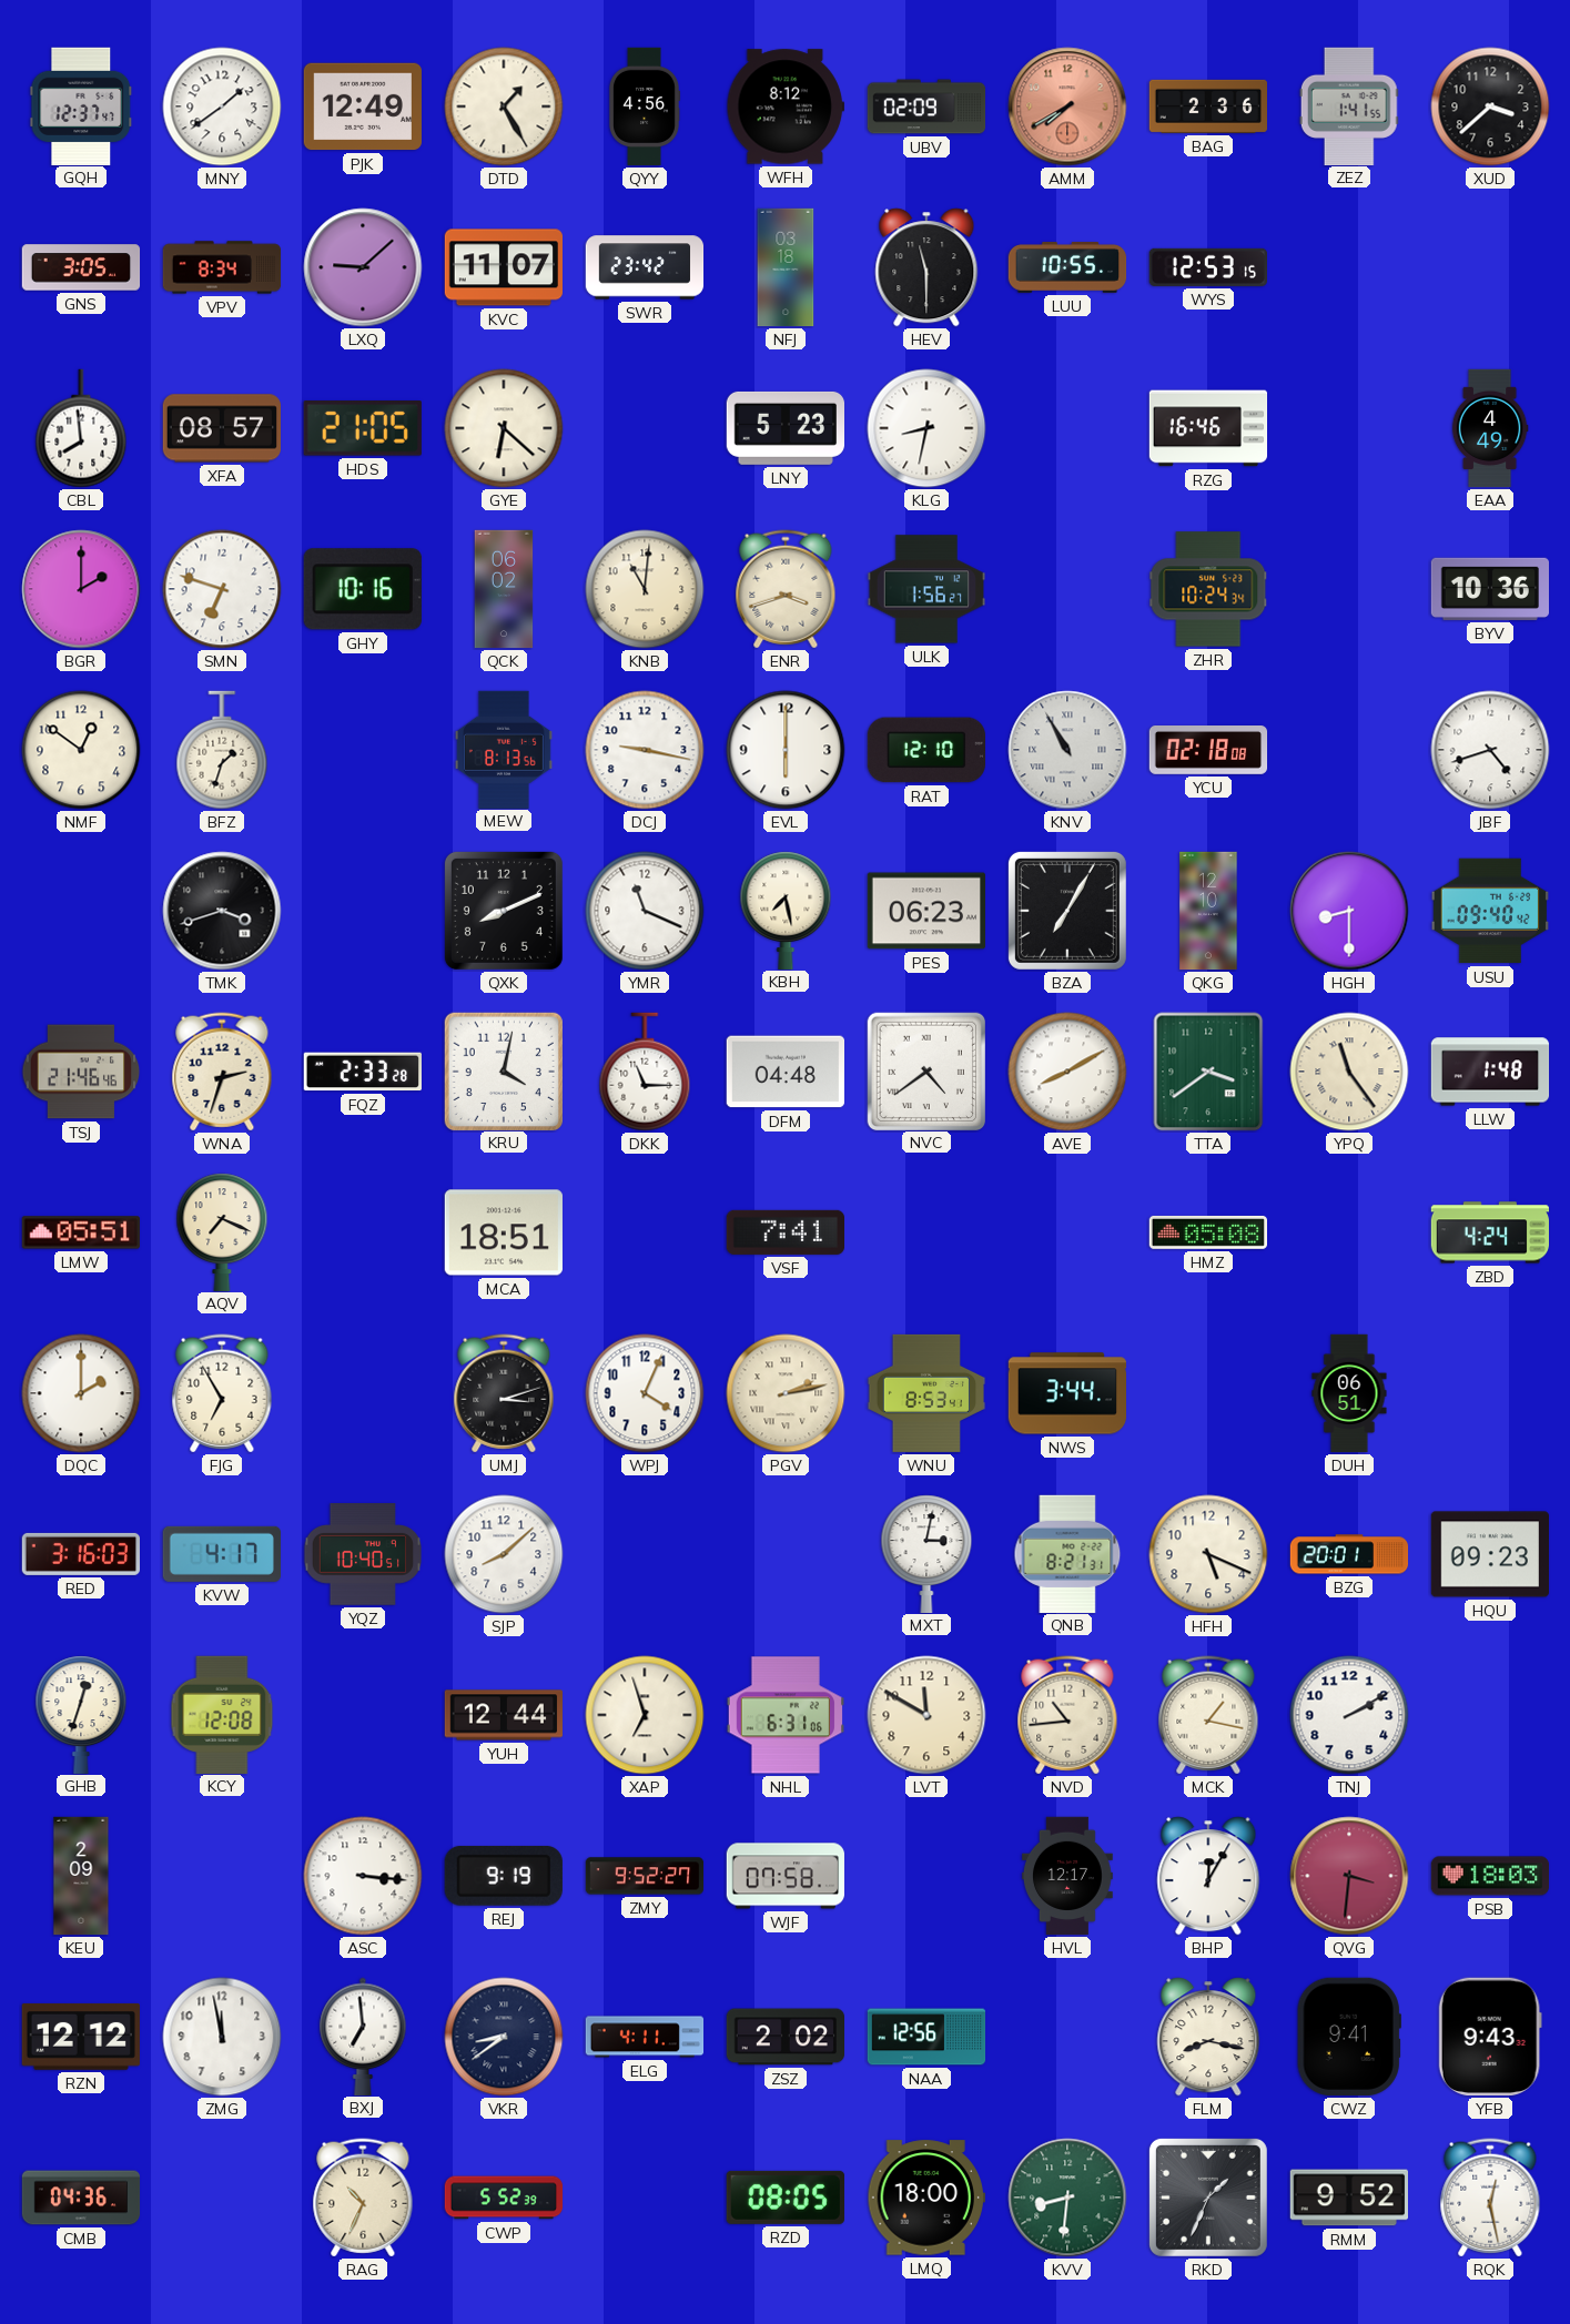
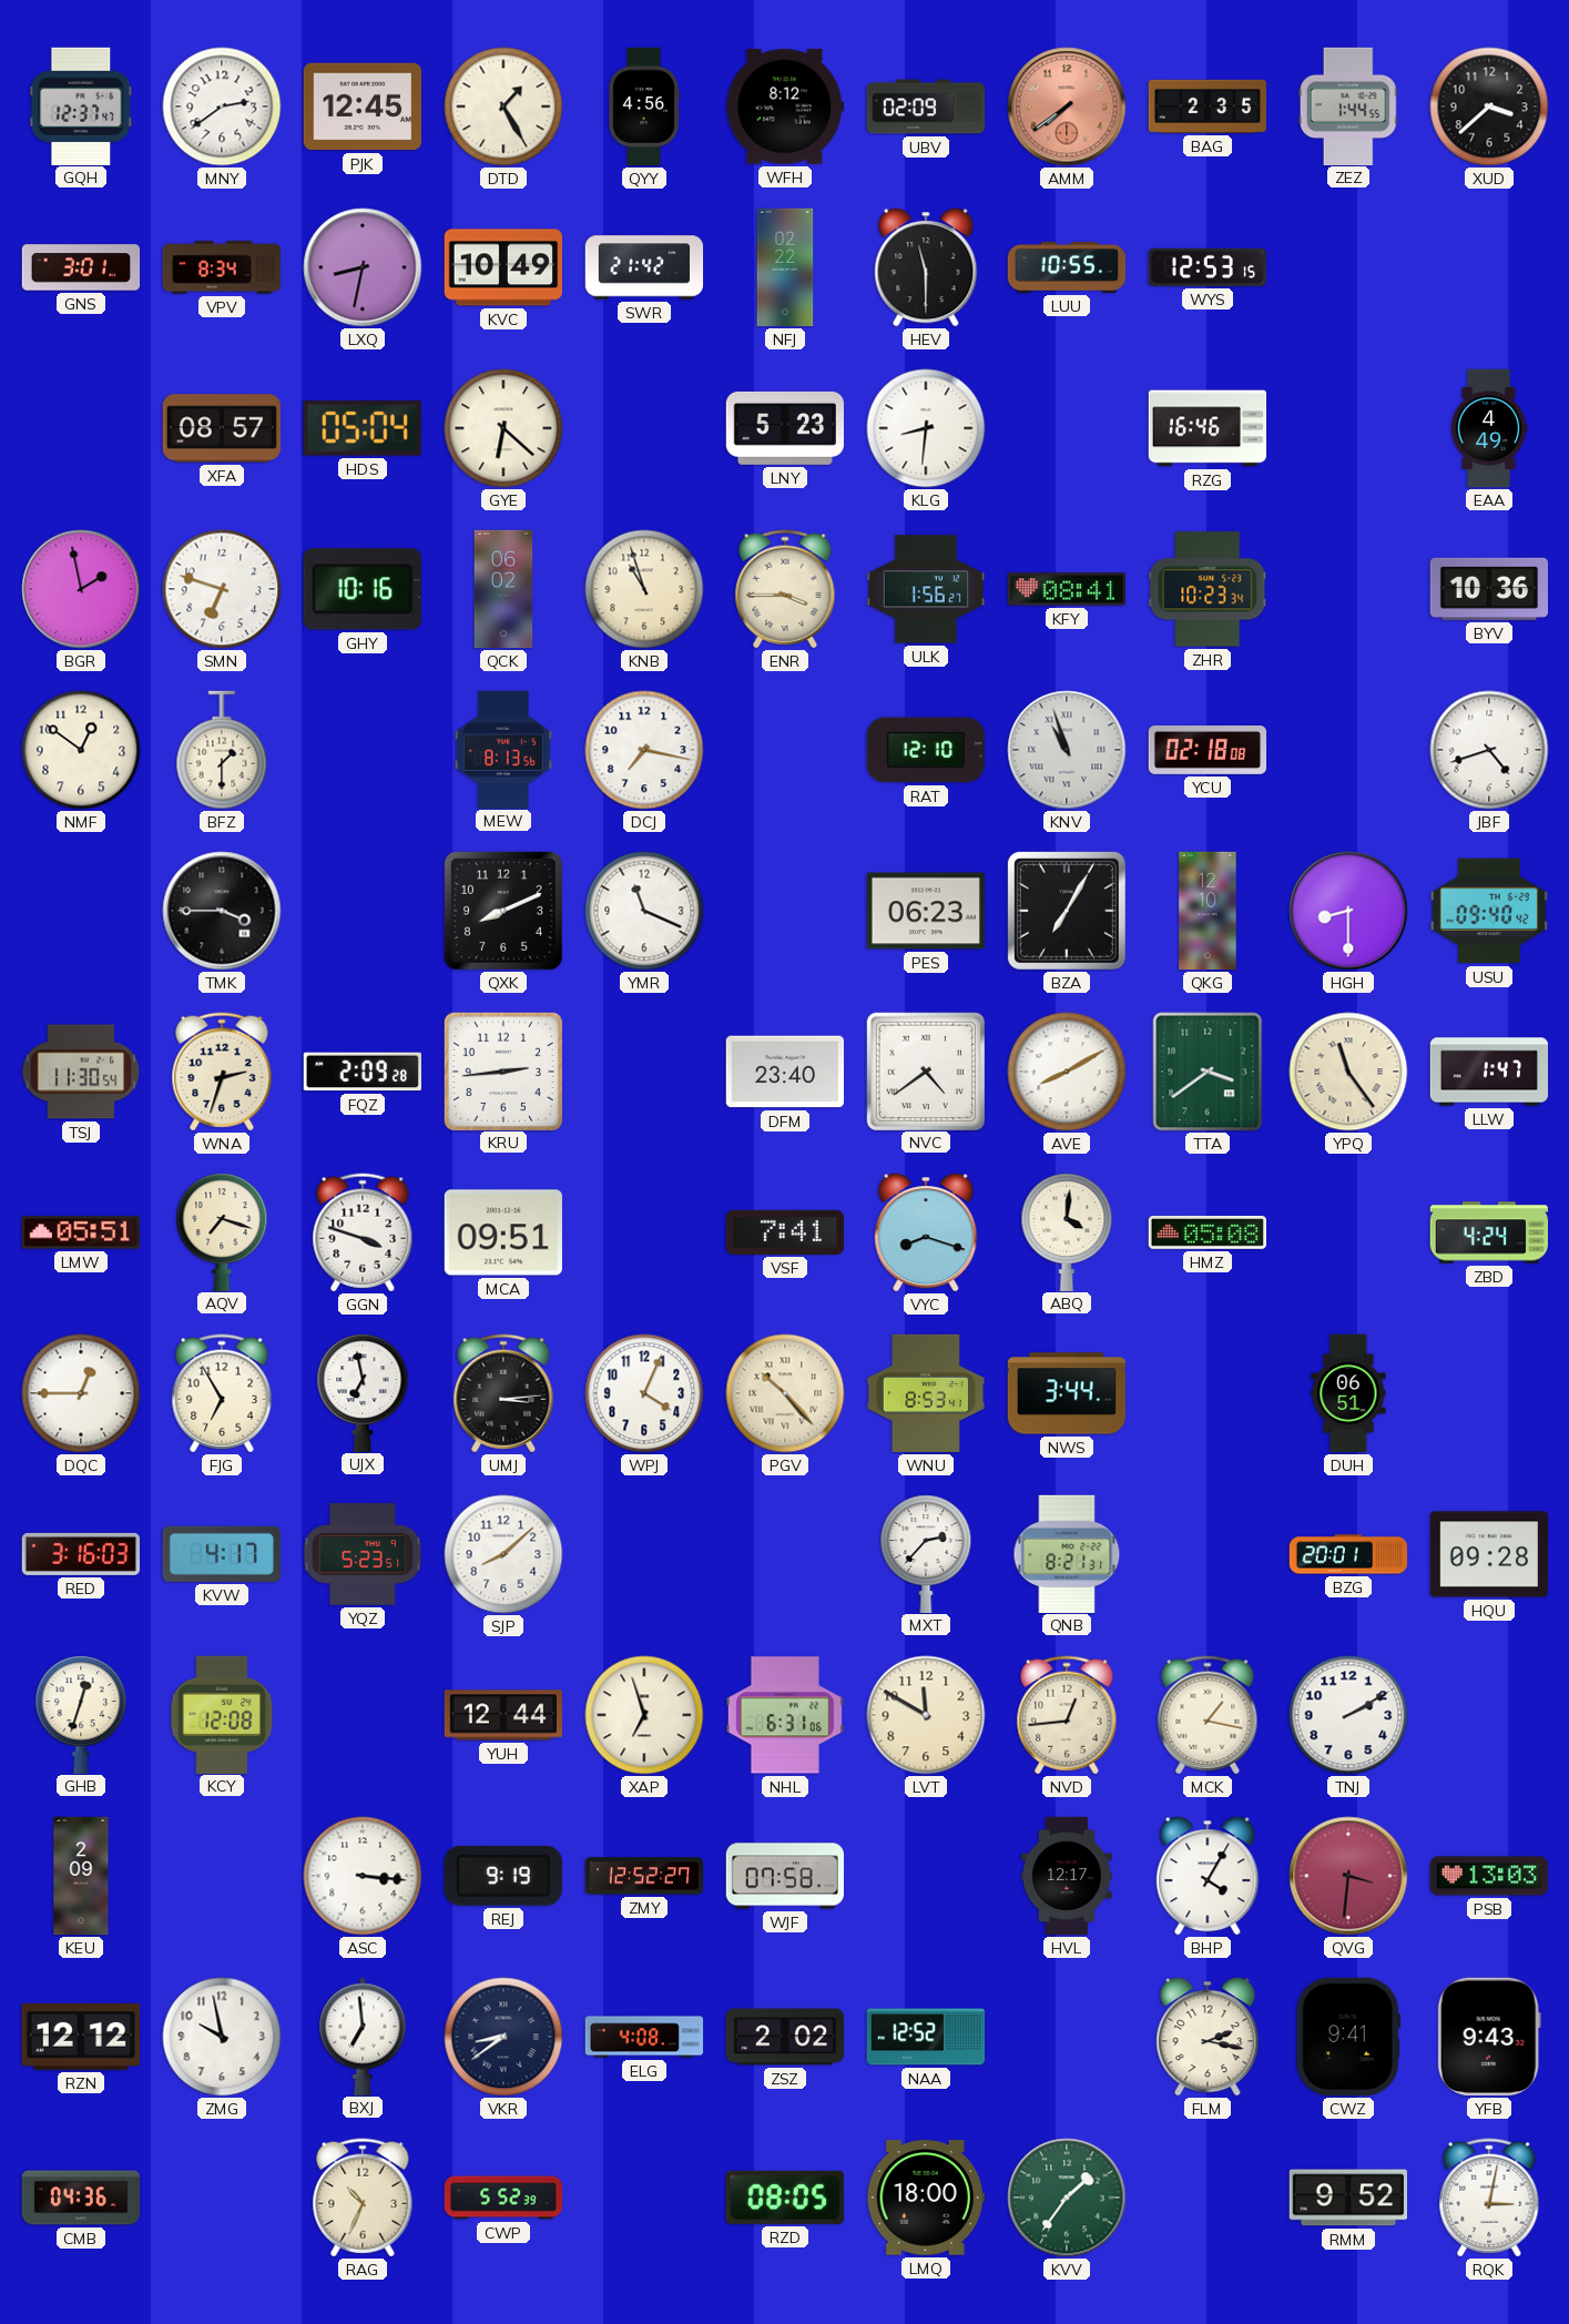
MNY: 1:39 -> 2:39 (222, 106)
PJK: 12:49 -> 12:45 (361, 106)
AMM: 7:40 -> 7:39 (1067, 106)
BAG: 2:36 -> 2:35 (1206, 106)
ZEZ: 1:41 -> 1:44 (1348, 105)
GNS: 3:05 -> 3:01 (81, 267)
LXQ: 9:08 -> 8:32 (363, 267)
KVC: 11:07 -> 10:49 (502, 267)
SWR: 23:42 -> 21:42 (644, 267)
NFJ: 03:18 -> 02:22 (785, 267)
CBL: 7:59 -> none (81, 428)
HDS: 21:05 -> 05:04 (363, 429)
KLG: 8:32 -> 8:31 (926, 428)
BGR: 2:00 -> 1:58 (81, 589)
KNB: 11:01 -> 10:57 (644, 589)
ENR: 3:42 -> 3:45 (785, 589)
KFY: none -> 08:41 (1066, 589)
ZHR: 10:24 -> 10:23 (1208, 589)
BFZ: 1:33 -> 1:30 (222, 750)
DCJ: 9:17 -> 7:17 (644, 750)
EVL: 6:00 -> none (786, 750)
KNV: 10:55 -> 10:57 (1067, 750)
TMK: 3:42 -> 3:45 (222, 911)
KBH: 7:28 -> none (786, 910)
TSJ: 21:46 -> 11:30 (81, 1072)
FQZ: 2:33 -> 2:09 (363, 1072)
KRU: 4:02 -> 2:44 (502, 1070)
DKK: 11:15 -> none (645, 1072)
DFM: 04:48 -> 23:40 (784, 1072)
LLW: 1:48 -> 1:47 (1489, 1072)
AQV: 7:19 -> 7:18 (222, 1231)
GGN: none -> 3:48 (363, 1232)
MCA: 18:51 -> 09:51 (503, 1232)
VYC: none -> 8:18 (926, 1232)
ABQ: none -> 4:01 (1067, 1231)
DQC: 2:00 -> 12:45 (81, 1393)
UJX: none -> 6:58 (363, 1392)
UMJ: 3:12 -> 3:14 (503, 1393)
PGV: 2:13 -> 10:23 (785, 1393)
YQZ: 10:40 -> 5:23 (361, 1554)
MXT: 3:02 -> 2:37 (926, 1553)
HFH: 5:19 -> none (1208, 1554)
HQU: 09:23 -> 09:28 (1488, 1554)
NVD: 10:44 -> 12:44 (1067, 1715)
ZMY: 9:52 -> 12:52 (644, 1876)
BHP: 12:05 -> 4:05 (1208, 1876)
PSB: 18:03 -> 13:03 (1488, 1876)
ZMG: 11:58 -> 9:58 (222, 2037)
ELG: 4:11 -> 4:08 (644, 2037)
NAA: 12:56 -> 12:52 (926, 2037)
FLM: 8:17 -> 2:17 (1208, 2037)
KVV: 8:31 -> 1:36 (1067, 2198)
RKD: 1:34 -> none (1208, 2198)
RQK: 12:28 -> 3:02 (1489, 2198)
